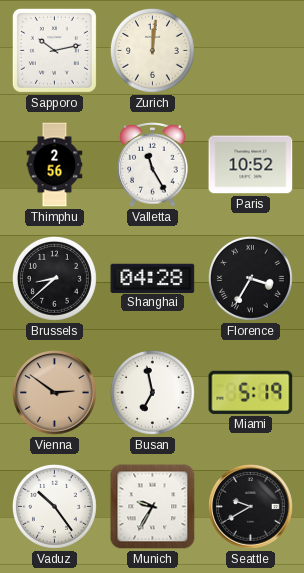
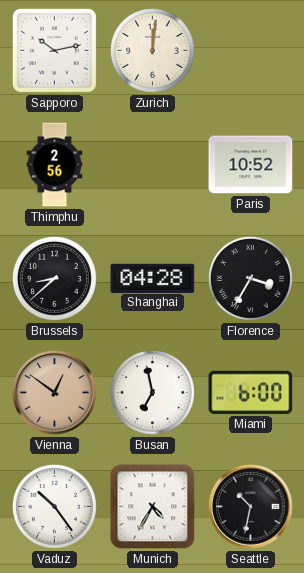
Valletta: 11:25 -> none (153, 165)
Vienna: 2:51 -> 12:51 (55, 393)
Miami: 5:19 -> 6:00 (251, 392)
Munich: 9:35 -> 4:35 (153, 507)
Seattle: 9:40 -> 10:32 (251, 507)
